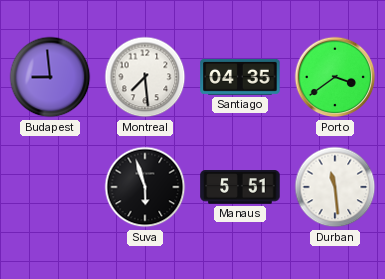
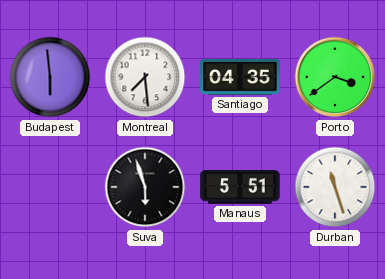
Budapest: 8:59 -> 5:59 (50, 77)
Durban: 11:29 -> 11:27 (335, 187)
